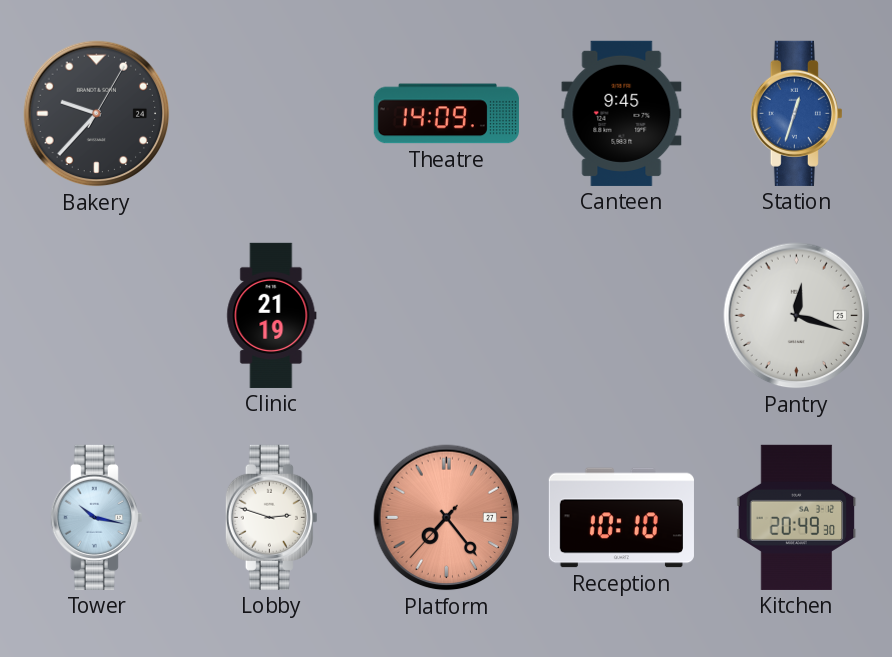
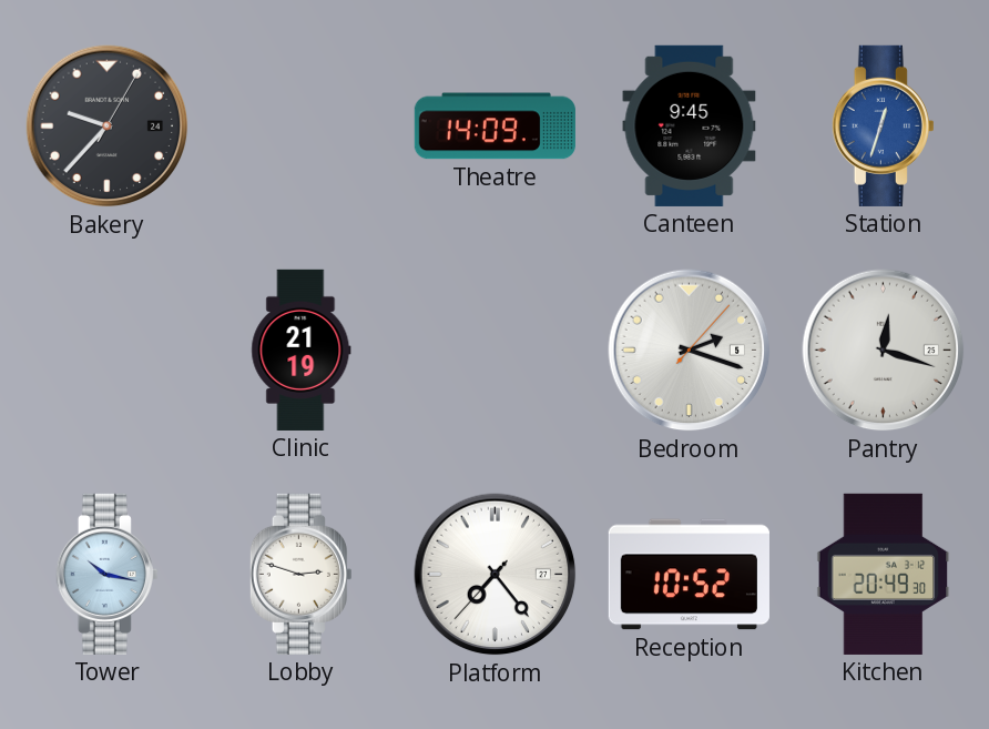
Bedroom: none -> 2:18 (690, 351)
Platform dial: salmon -> white (496, 575)
Reception: 10:10 -> 10:52 (689, 575)
